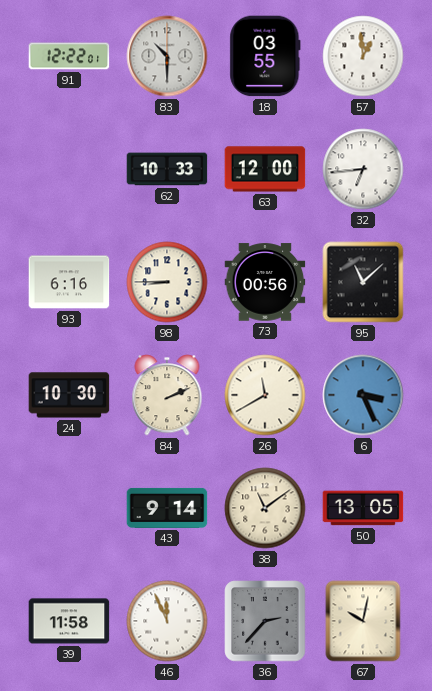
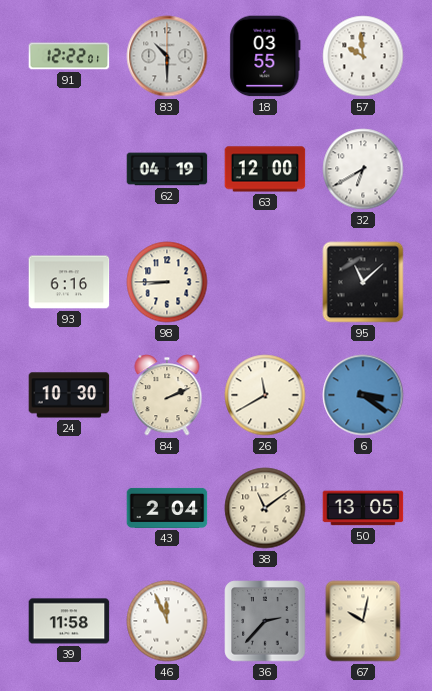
57: 12:59 -> 9:59 (363, 56)
62: 10:33 -> 04:19 (167, 169)
32: 6:44 -> 6:40 (363, 169)
73: 00:56 -> none (265, 282)
6: 3:26 -> 3:21 (363, 395)
43: 9:14 -> 2:04 (167, 508)
